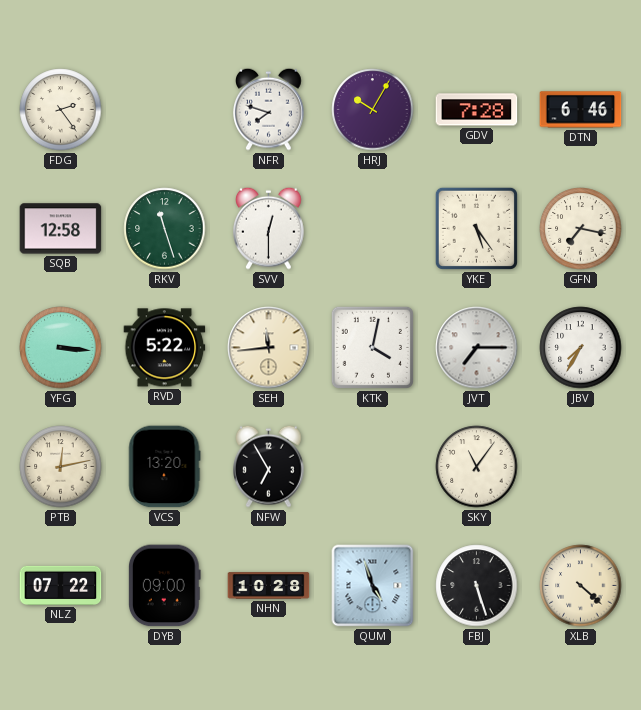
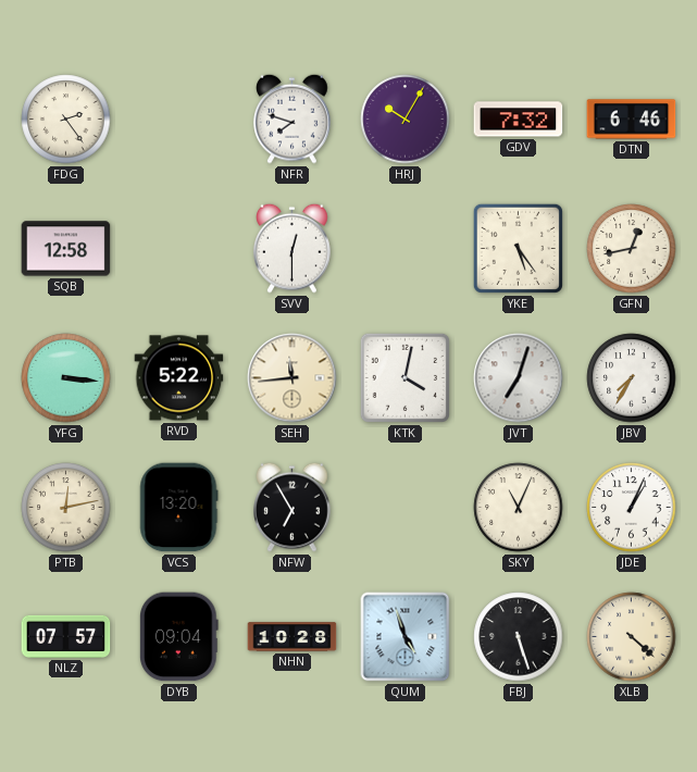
GDV: 7:28 -> 7:32 (519, 120)
RKV: 11:27 -> none (165, 229)
GFN: 7:17 -> 12:43 (632, 249)
JVT: 7:15 -> 7:03 (519, 378)
SKY: 11:06 -> 11:04 (519, 508)
JDE: none -> 1:04 (632, 508)
NLZ: 07:22 -> 07:57 (66, 636)
DYB: 09:00 -> 09:04 (178, 637)
